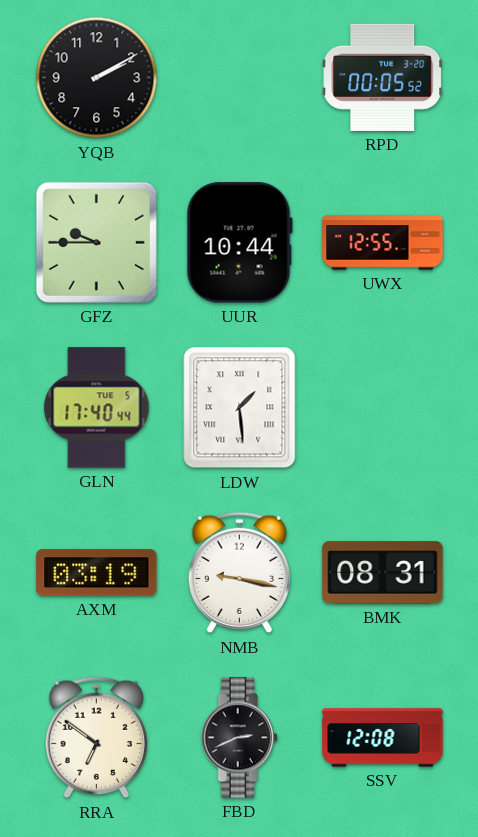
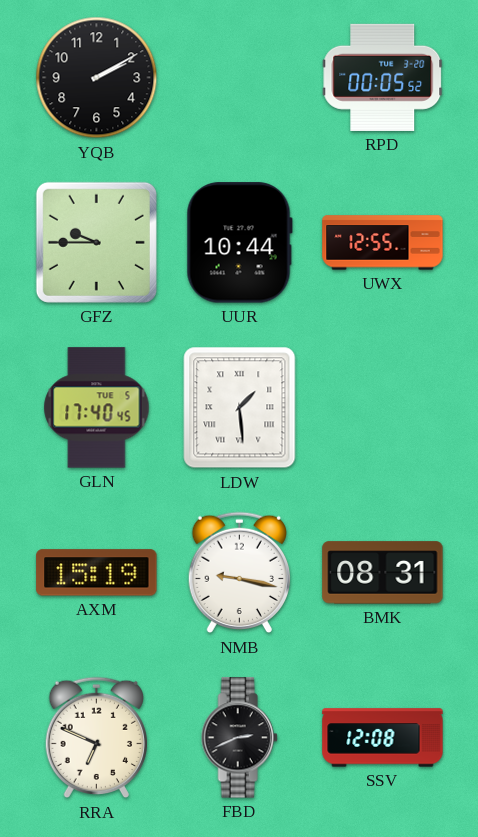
GLN: 17:40:44 -> 17:40:45 (97, 408)
AXM: 03:19 -> 15:19 (97, 573)
RRA: 6:51 -> 6:49 (96, 738)
